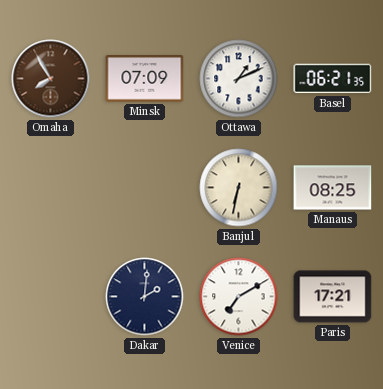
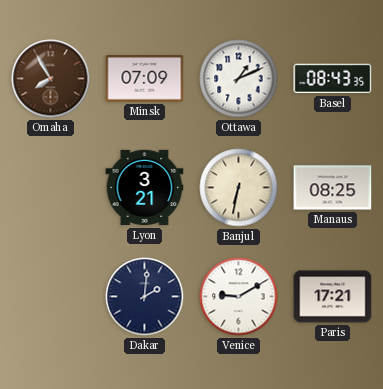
Basel: 06:21 -> 08:43 (333, 79)
Lyon: none -> 3:21 (145, 188)
Venice: 7:10 -> 9:10 (239, 297)
